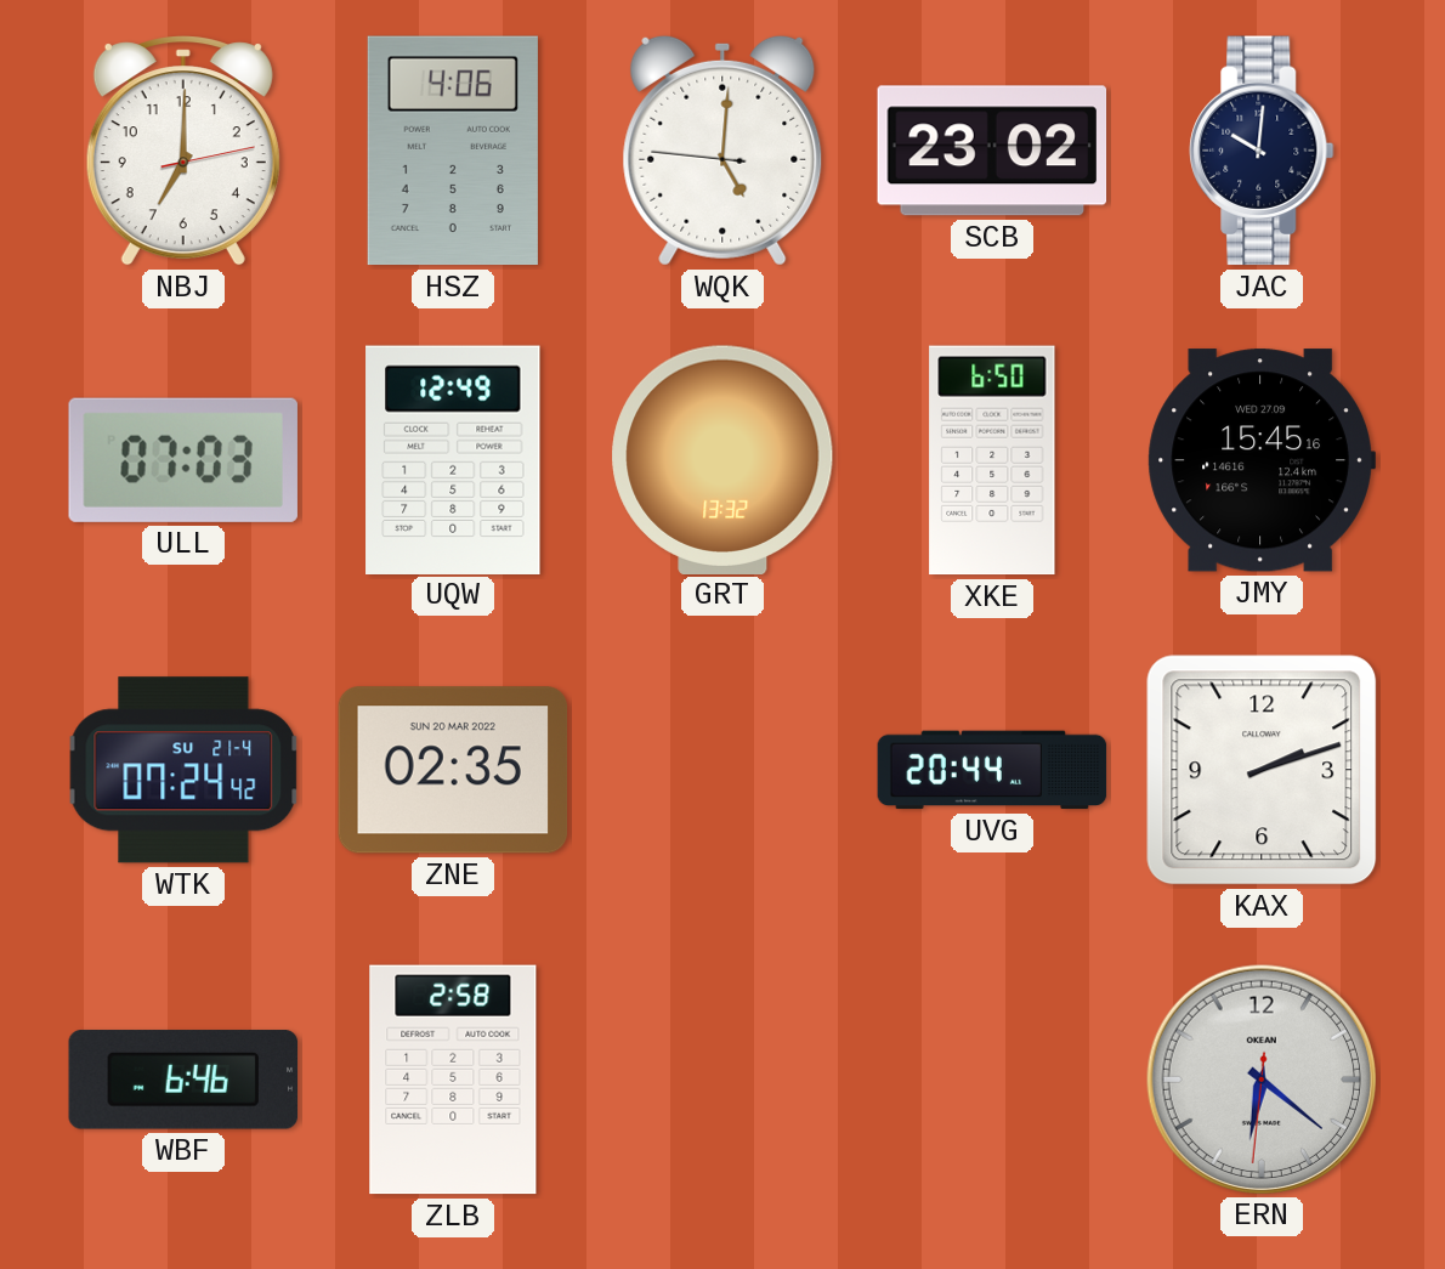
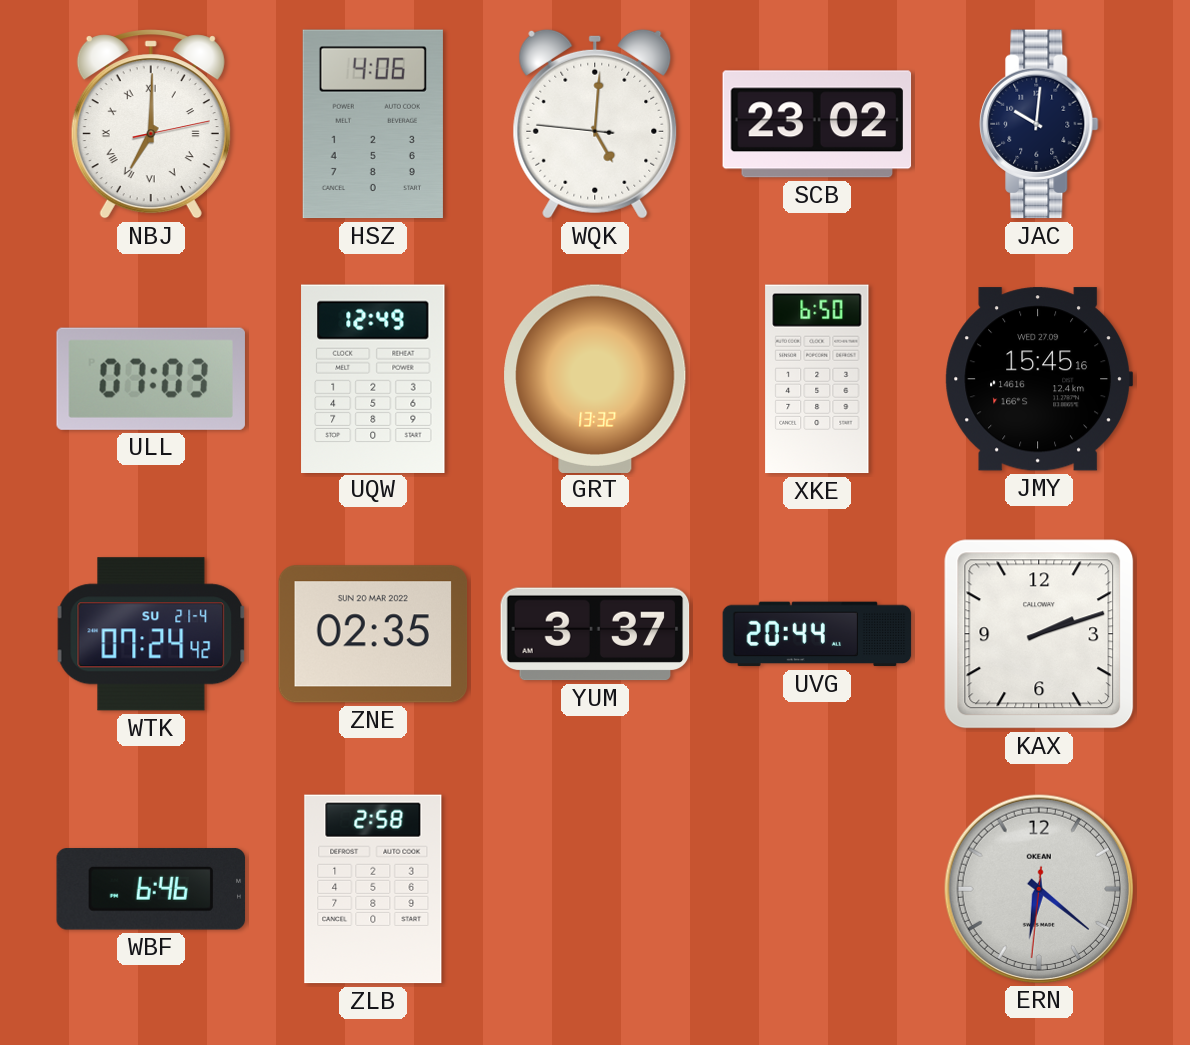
NBJ numerals: Arabic -> Roman (151, 124)
YUM: none -> 3:37 (595, 634)
